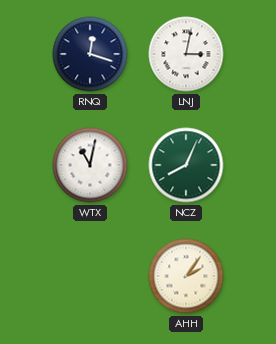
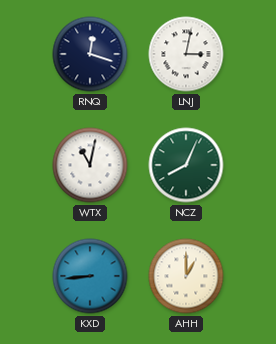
KXD: none -> 8:44 (90, 276)
AHH: 2:06 -> 1:00 (186, 276)
